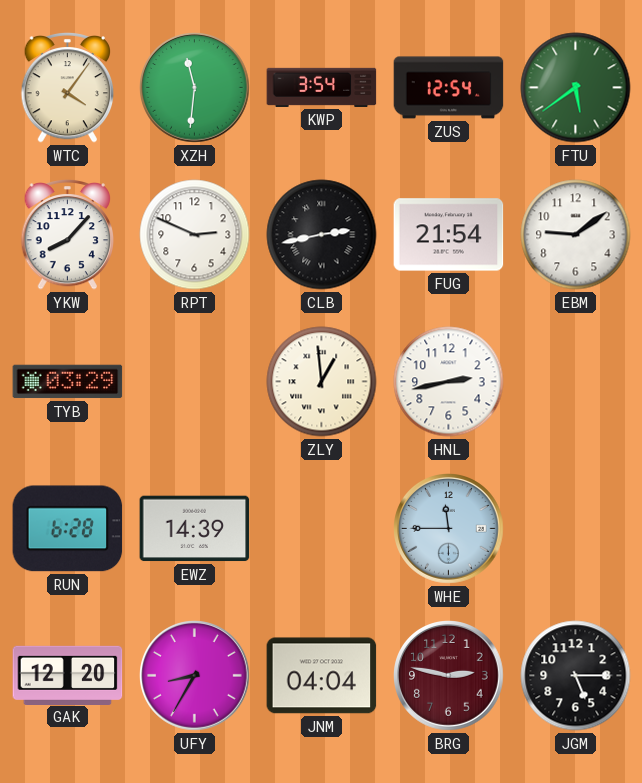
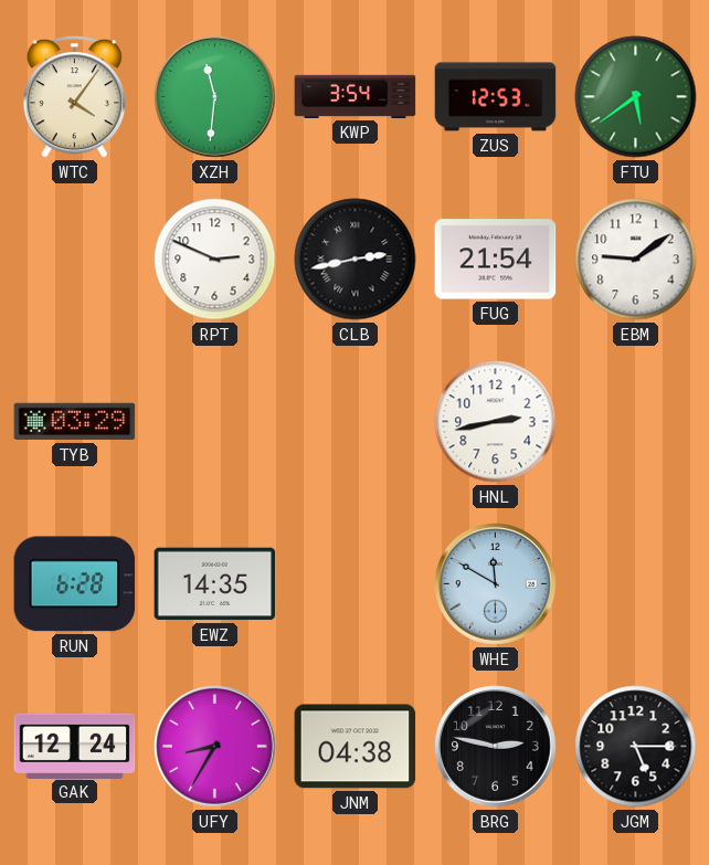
ZUS: 12:54 -> 12:53 (496, 97)
YKW: 8:07 -> none (67, 234)
ZLY: 12:59 -> none (322, 382)
EWZ: 14:39 -> 14:35 (215, 584)
WHE: 11:45 -> 11:50 (496, 584)
GAK: 12:20 -> 12:24 (75, 746)
JNM: 04:04 -> 04:38 (356, 747)
BRG dial: burgundy -> black (496, 747)
